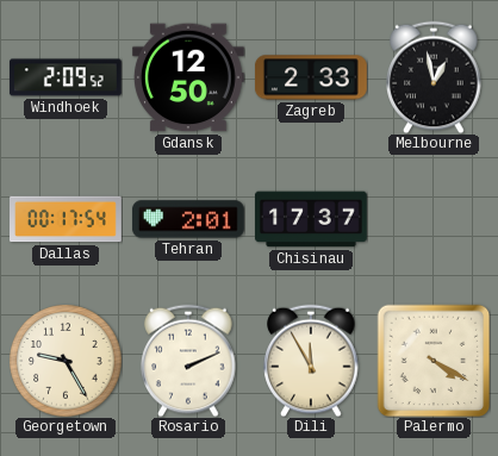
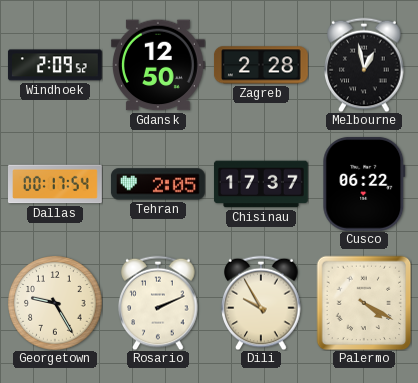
Zagreb: 2:33 -> 2:28 (261, 65)
Tehran: 2:01 -> 2:05 (158, 184)
Cusco: none -> 06:22 (364, 184)
Dili: 11:55 -> 9:55 (261, 303)
